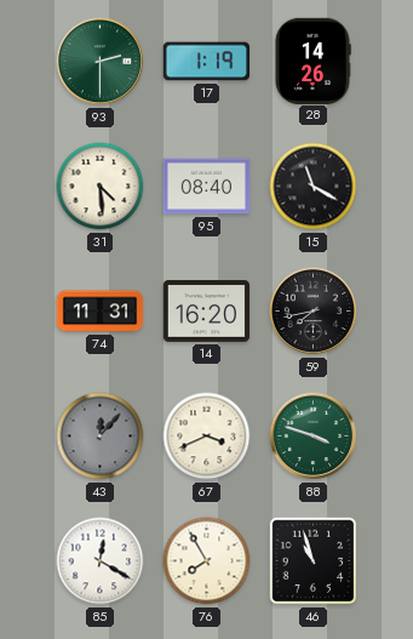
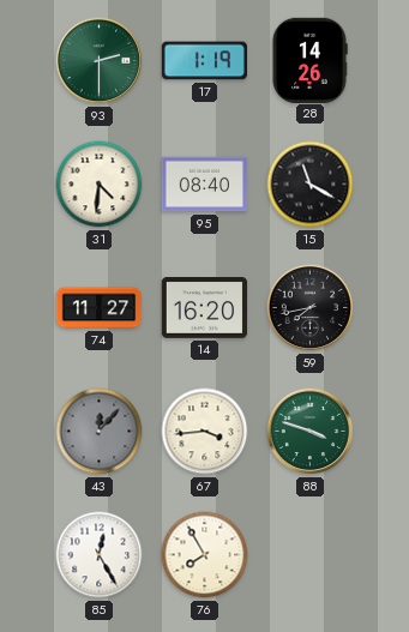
31: 4:29 -> 4:31 (100, 185)
74: 11:31 -> 11:27 (100, 308)
67: 3:41 -> 3:44 (205, 432)
85: 12:20 -> 12:25 (100, 555)
46: 10:57 -> none (314, 561)
